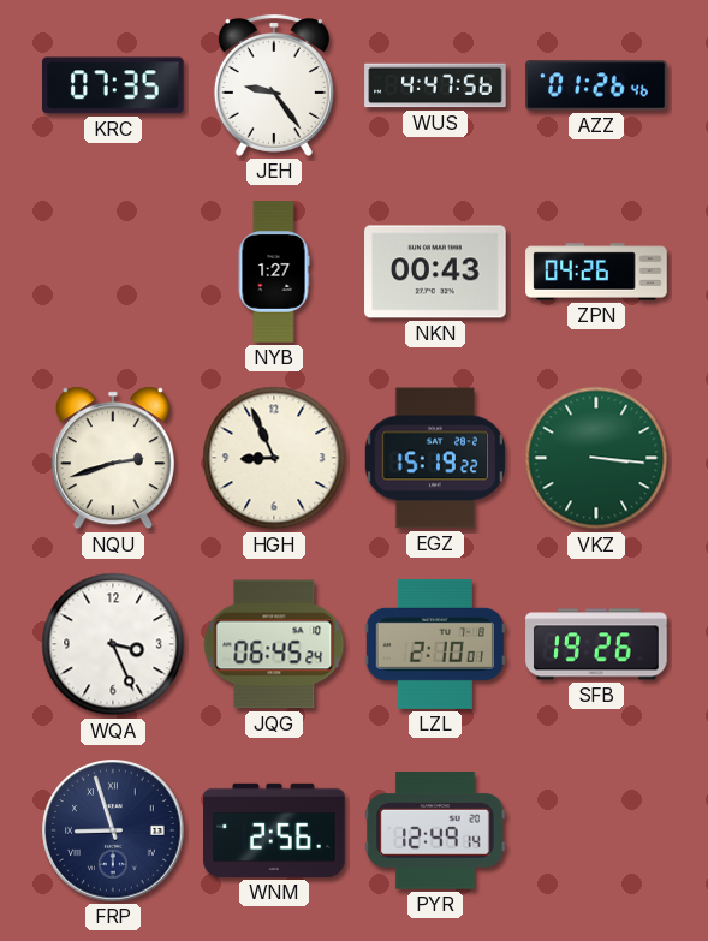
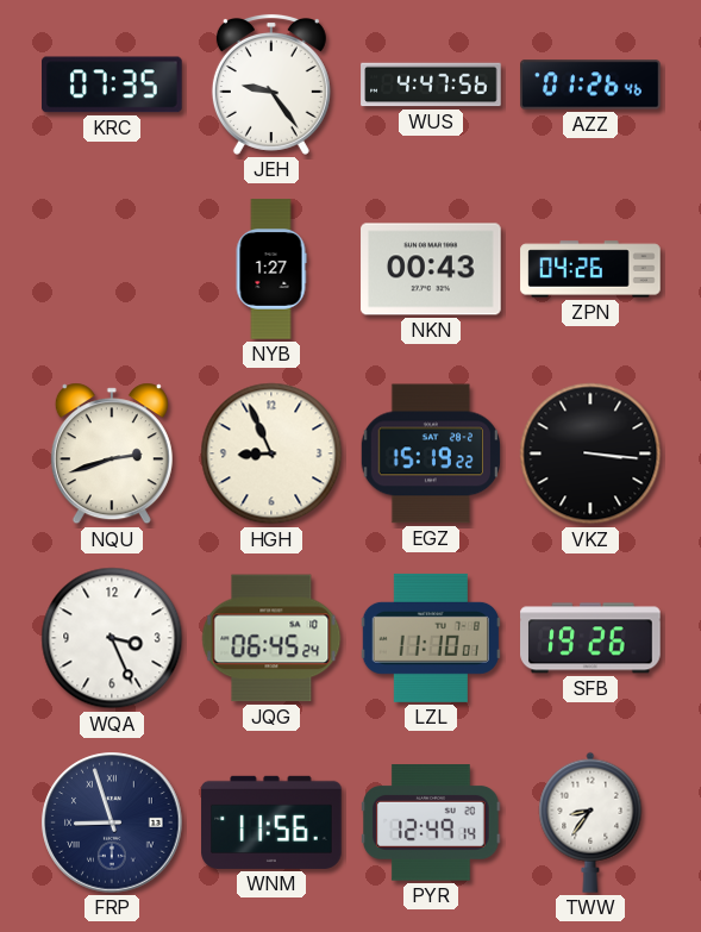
VKZ dial: green -> black (590, 454)
LZL: 2:10 -> 11:10 (431, 638)
WNM: 2:56 -> 11:56 (271, 822)
TWW: none -> 8:36 (590, 822)
